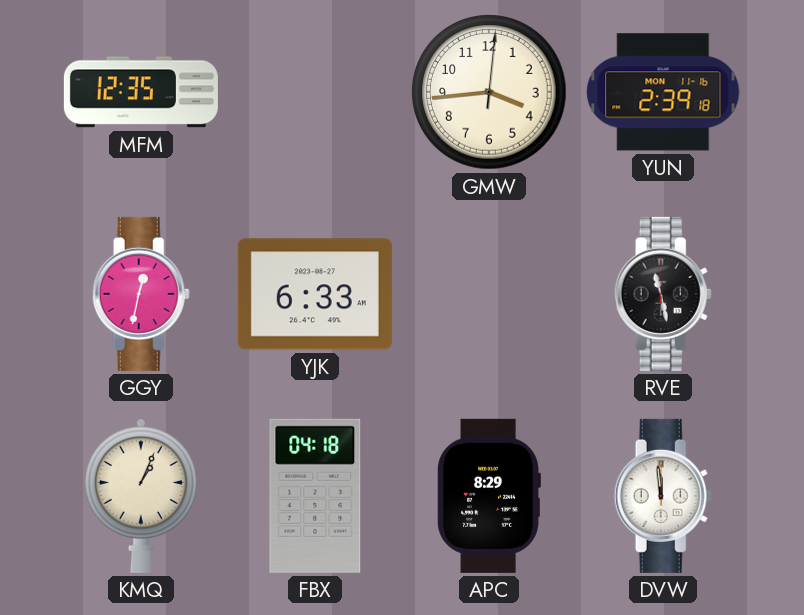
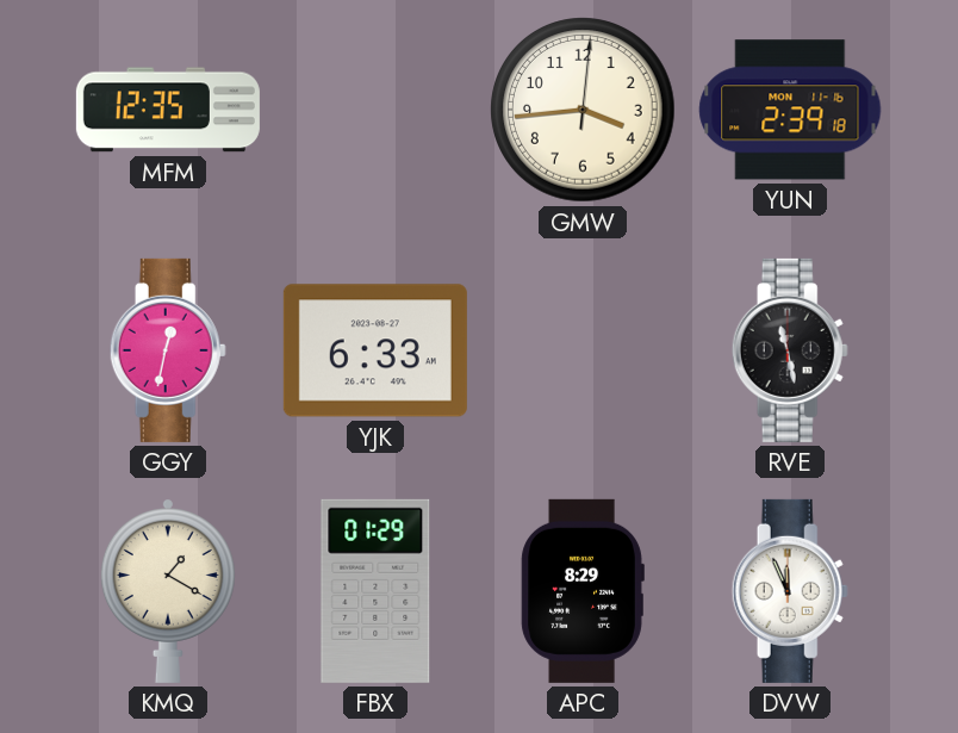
KMQ: 1:04 -> 1:20 (168, 591)
FBX: 04:18 -> 01:29 (375, 591)
DVW: 11:59 -> 11:56 (790, 591)
